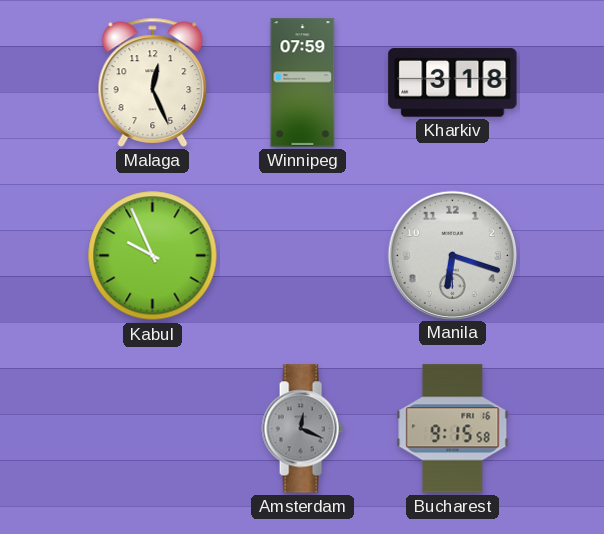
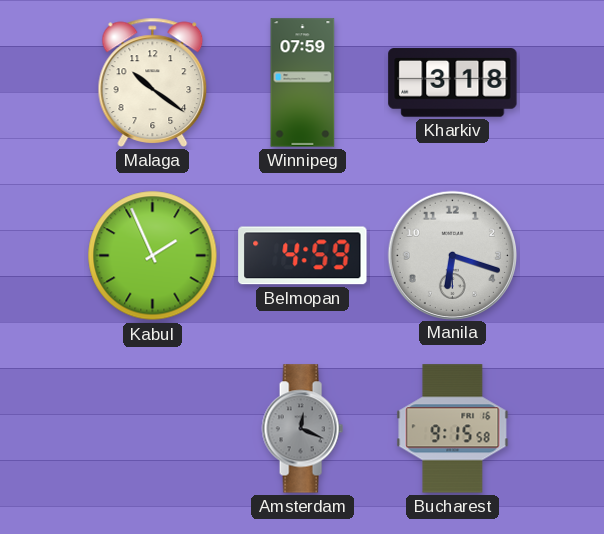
Malaga: 12:26 -> 10:21 (153, 82)
Kabul: 9:56 -> 1:56 (153, 256)
Belmopan: none -> 4:59 (303, 256)
